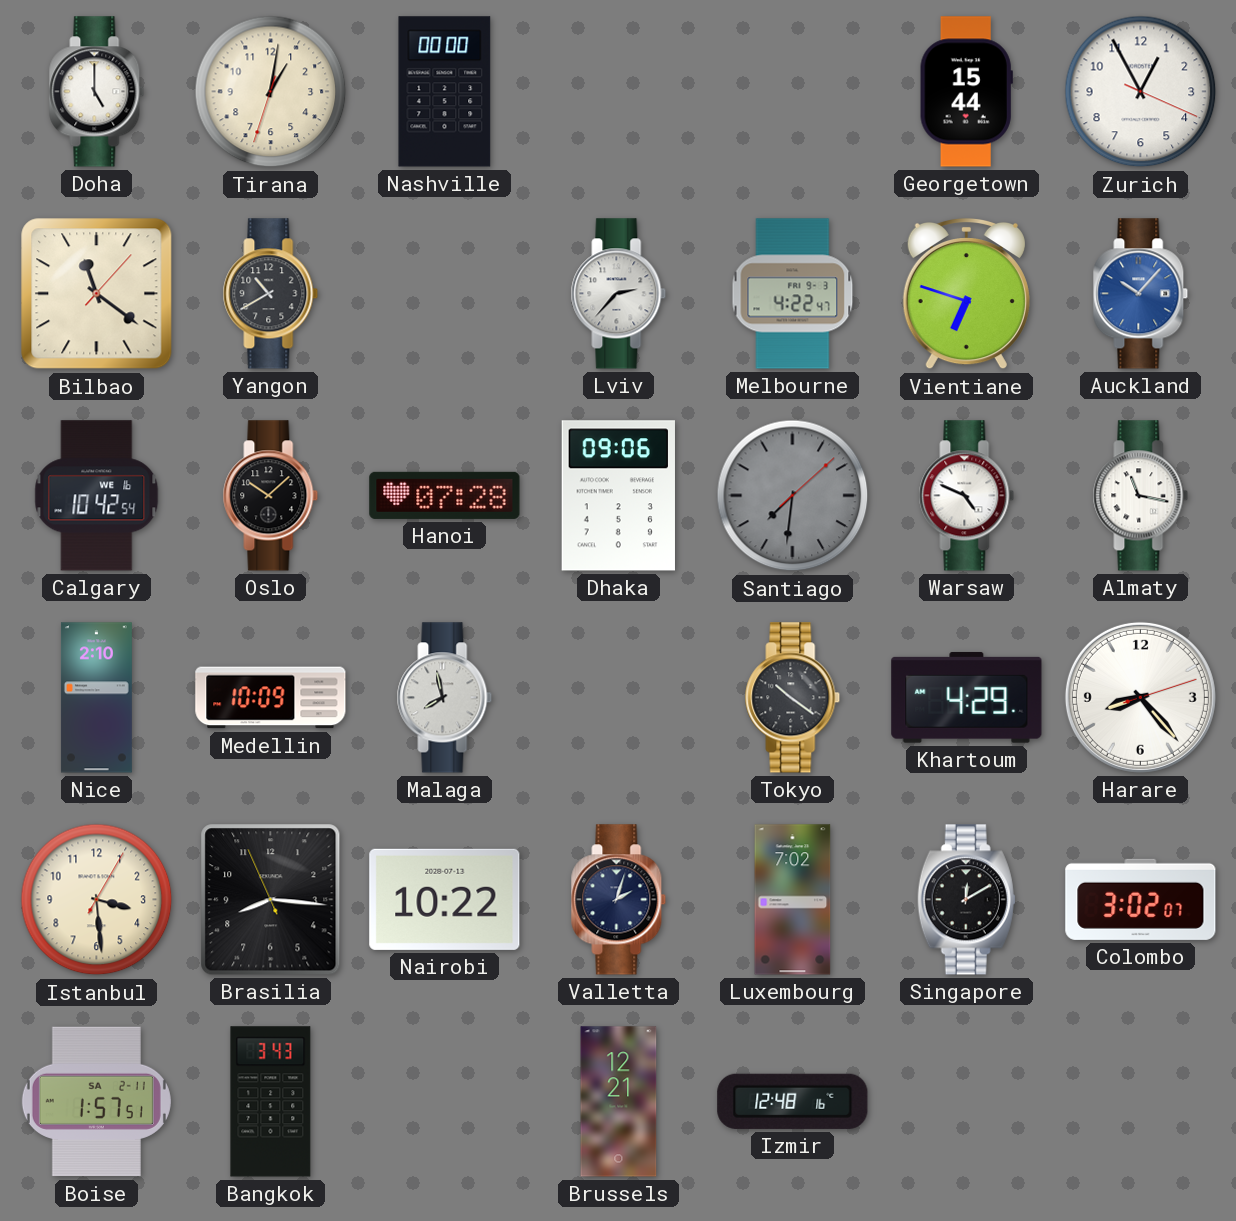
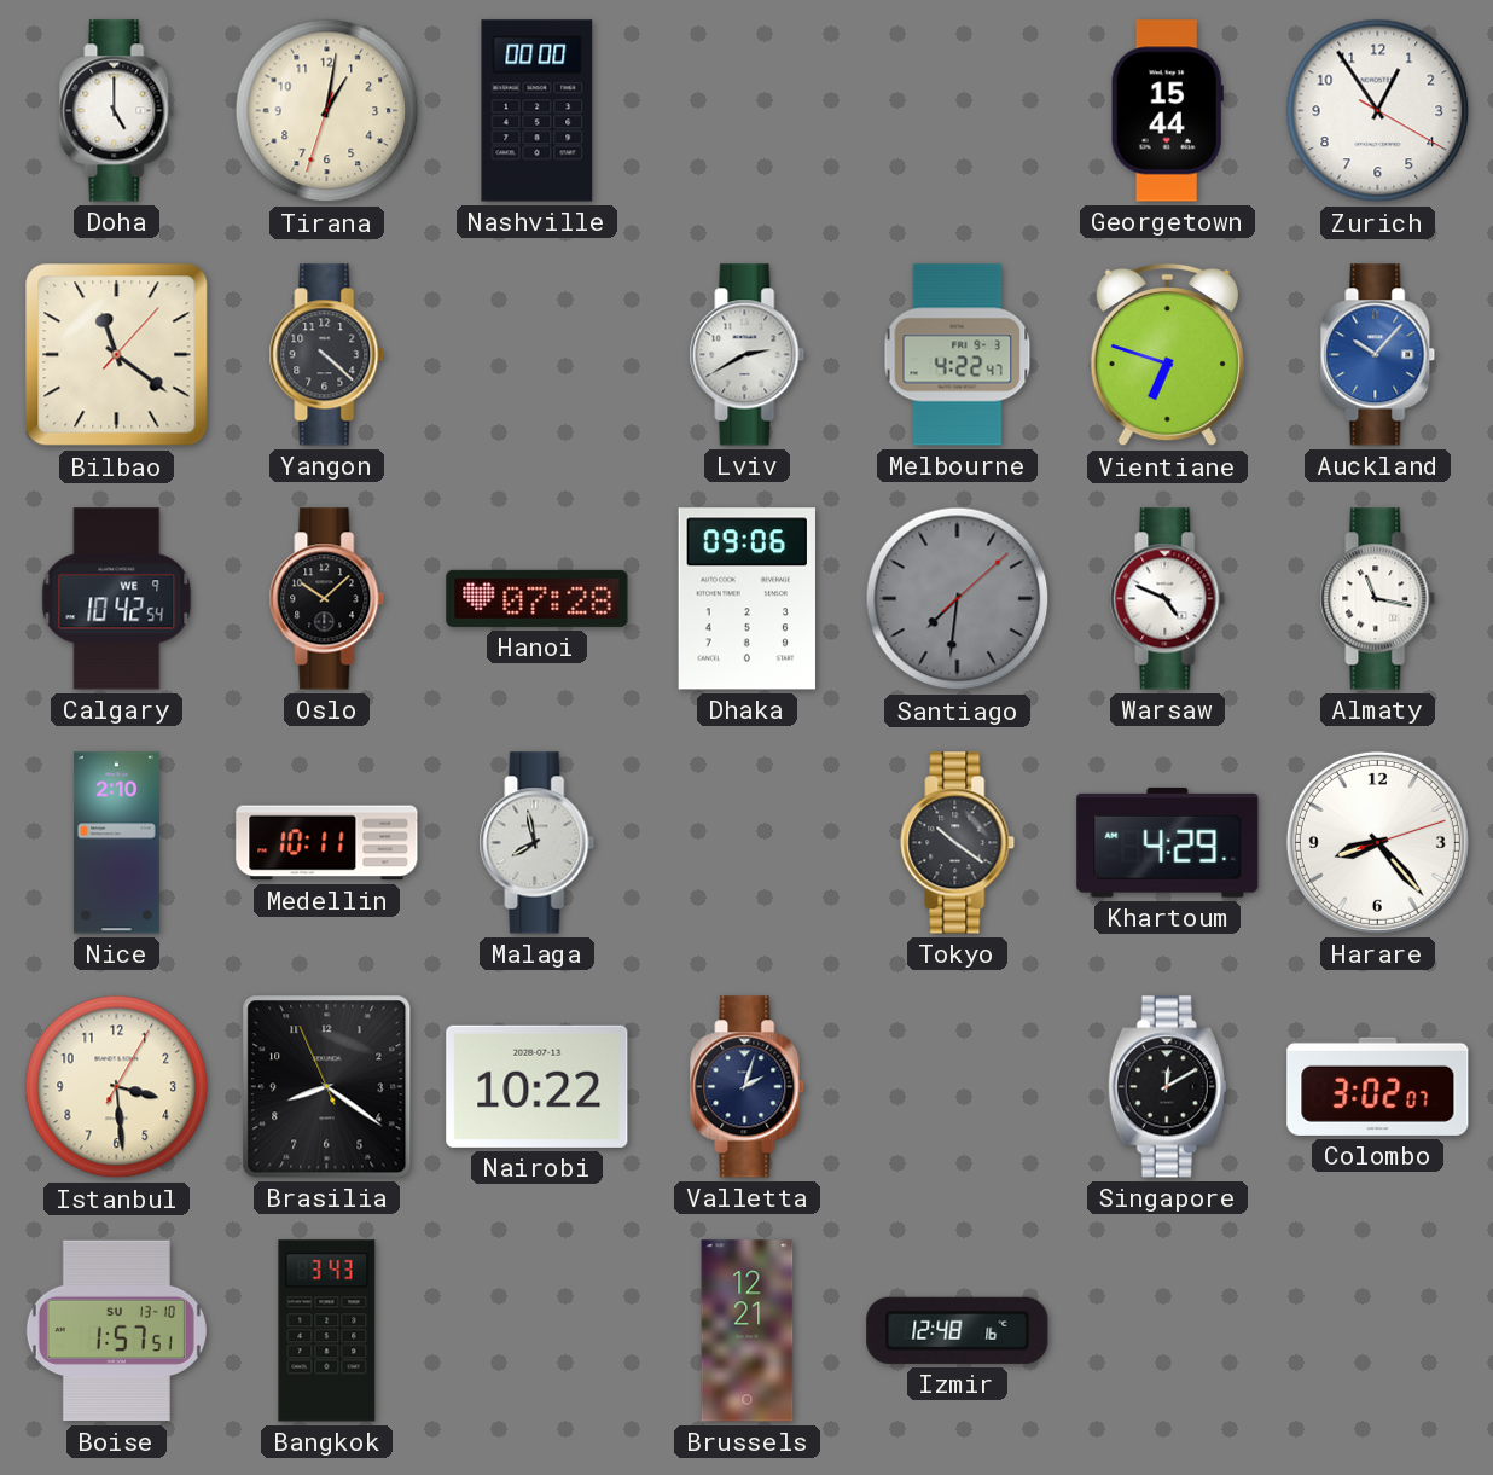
Zurich: 12:55 -> 12:54 (1378, 111)
Yangon: 10:40 -> 4:22 (327, 355)
Lviv: 2:37 -> 2:40 (748, 355)
Calgary date: WE 16 -> WE 9 (117, 599)
Medellin: 10:09 -> 10:11 (327, 843)
Brasilia: 8:15 -> 8:20 (327, 1087)
Luxembourg: 7:02 -> none (793, 900)
Boise date: SA 2-11 -> SU 13-10 (116, 1331)
